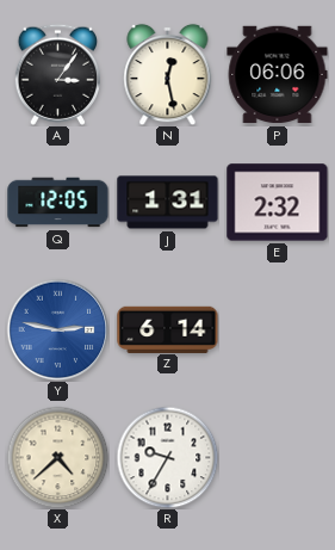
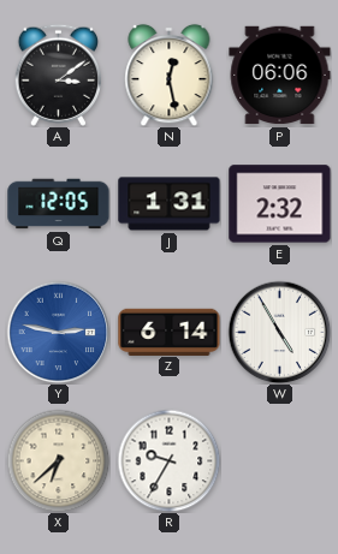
A: 3:06 -> 3:09 (58, 75)
W: none -> 4:55 (279, 332)
X: 4:38 -> 6:38 (58, 460)
